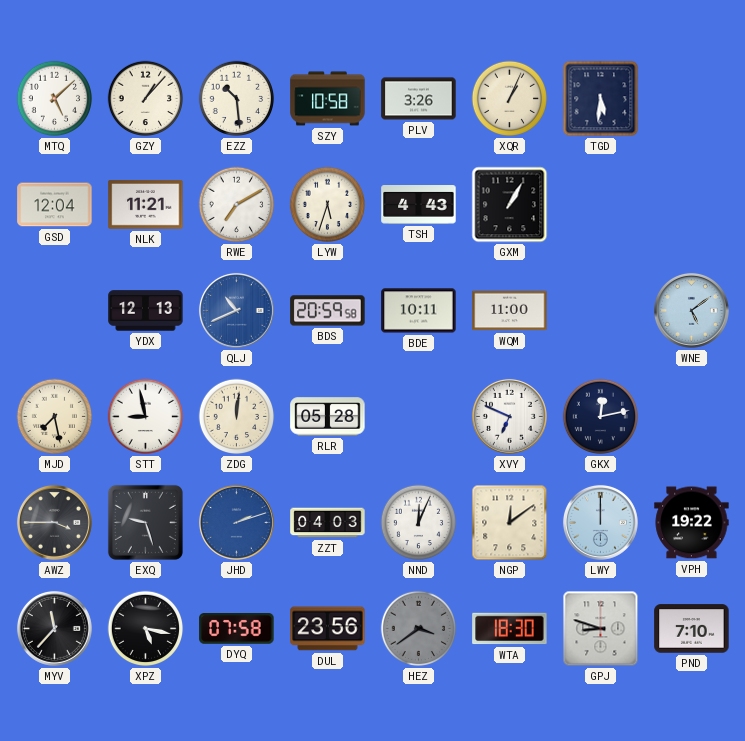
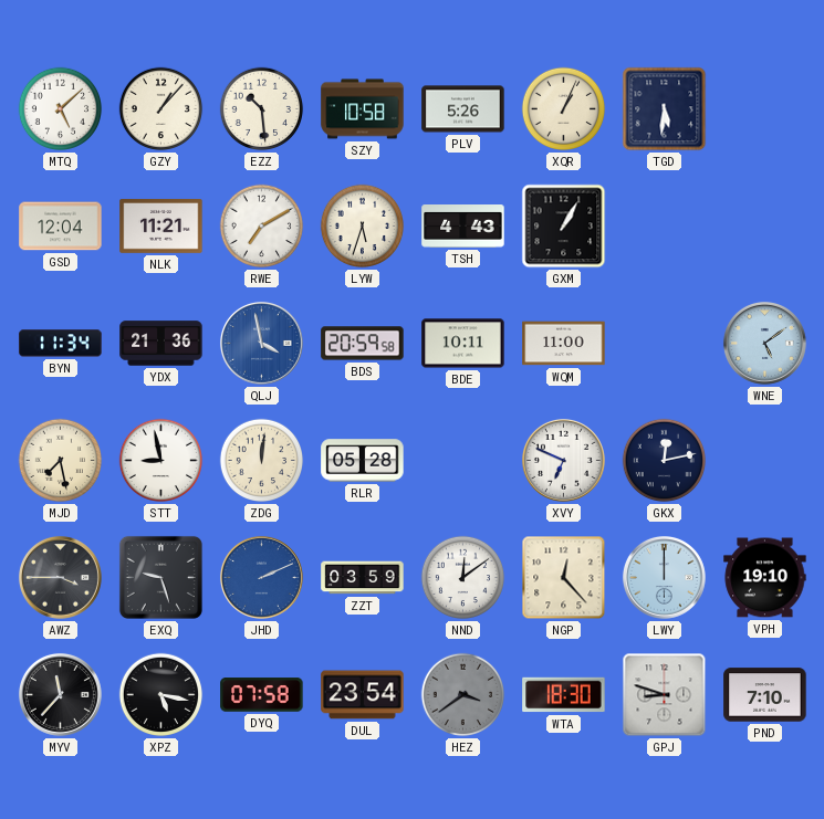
PLV: 3:26 -> 5:26 (463, 109)
BYN: none -> 11:34 (61, 344)
YDX: 12:13 -> 21:36 (161, 344)
QLJ: 10:41 -> 3:58 (261, 343)
JHD: 2:12 -> 2:11 (261, 577)
ZZT: 04:03 -> 03:59 (363, 578)
NND: 12:04 -> 12:09 (463, 578)
NGP: 12:09 -> 12:23 (564, 578)
VPH: 19:22 -> 19:10 (765, 578)
DUL: 23:56 -> 23:54 (363, 695)
